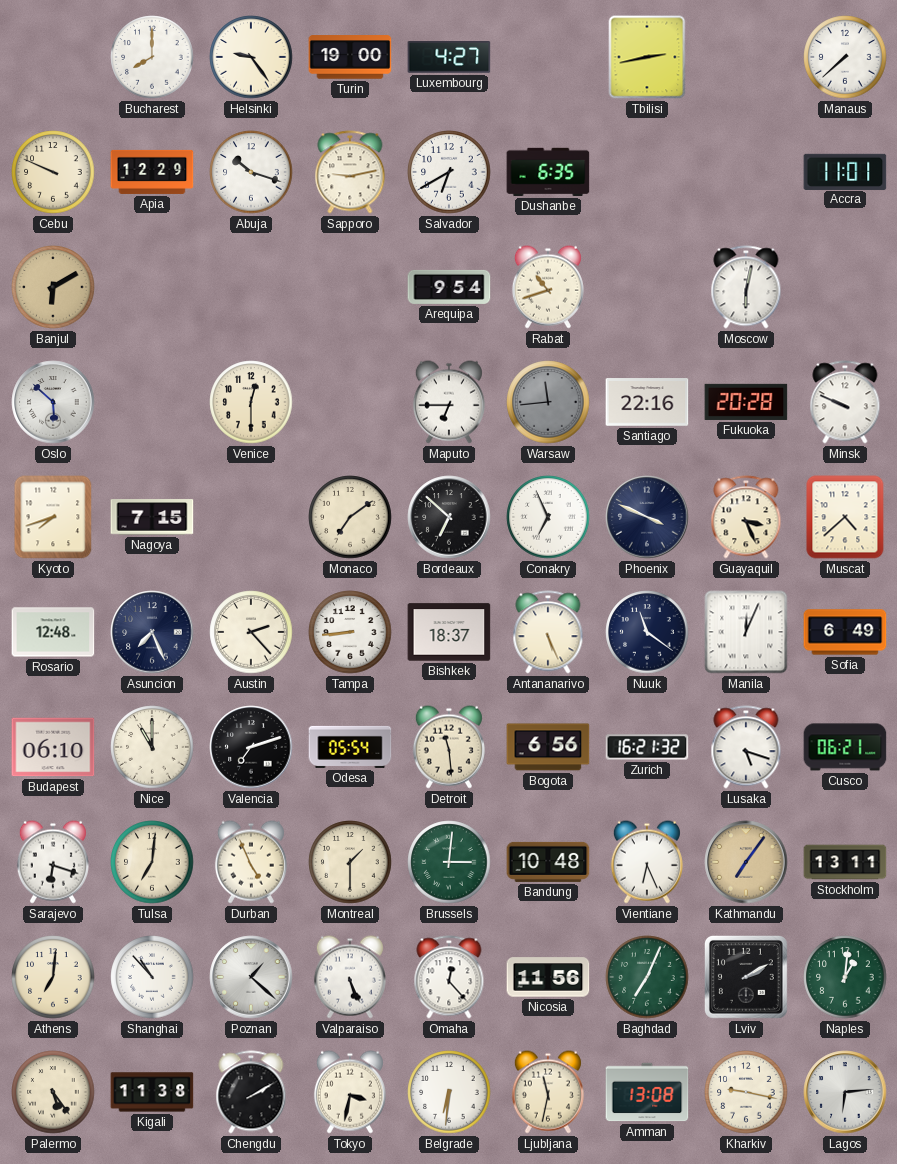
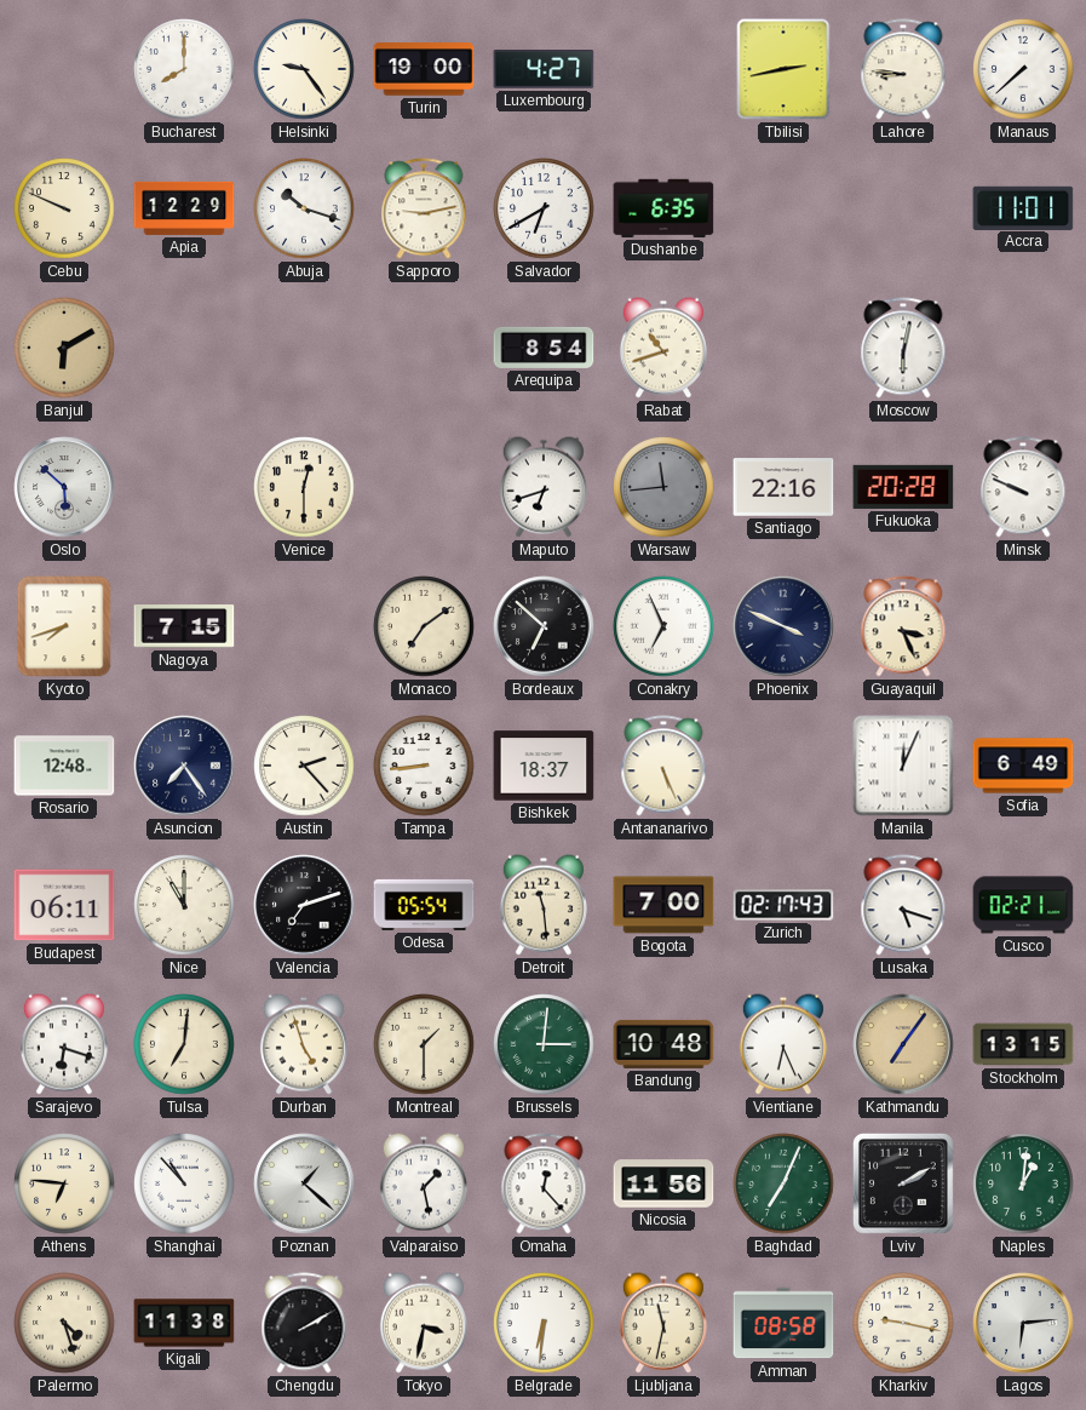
Lahore: none -> 8:46 (903, 69)
Arequipa: 9:54 -> 8:54 (544, 348)
Maputo: 6:45 -> 6:42 (544, 487)
Muscat: 4:38 -> none (845, 517)
Asuncion: 7:26 -> 7:24 (184, 766)
Nuuk: 11:21 -> none (647, 632)
Budapest: 06:10 -> 06:11 (64, 905)
Bogota: 6:56 -> 7:00 (663, 905)
Zurich: 16:21 -> 02:17 (783, 905)
Cusco: 06:21 -> 02:21 (1023, 905)
Durban: 4:56 -> 4:57 (304, 1044)
Stockholm: 13:11 -> 13:15 (1023, 1044)
Athens: 7:01 -> 6:46 (64, 1183)
Valparaiso: 5:26 -> 1:28 (424, 1183)
Palermo: 5:24 -> 4:27 (64, 1323)
Amman: 13:08 -> 08:58 (783, 1323)
